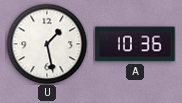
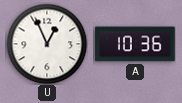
U: 1:28 -> 12:56 (47, 44)
